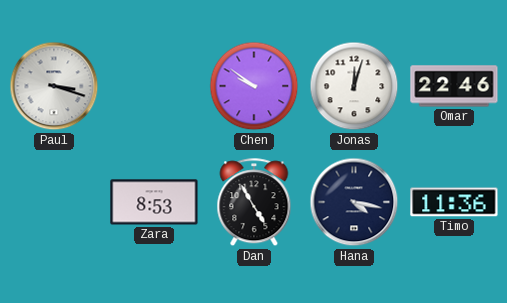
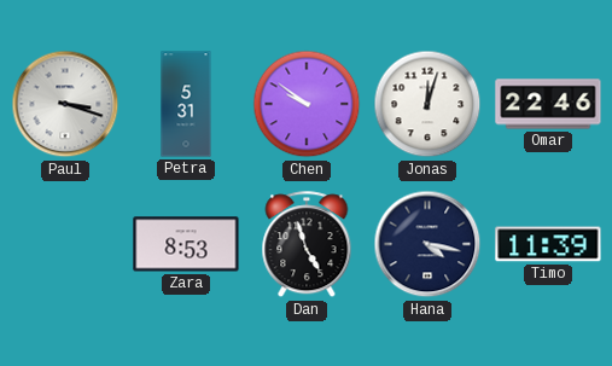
Petra: none -> 5:31 (186, 104)
Dan: 4:55 -> 4:57 (307, 245)
Timo: 11:36 -> 11:39 (548, 244)
